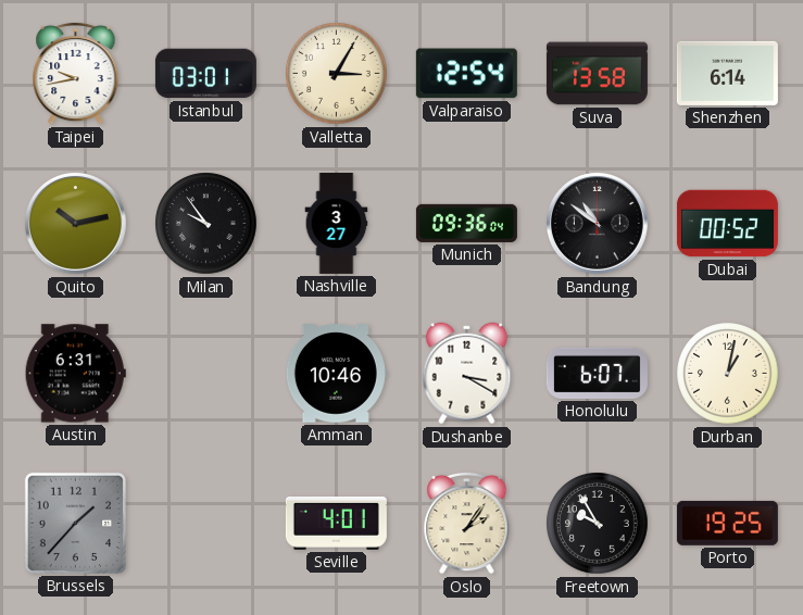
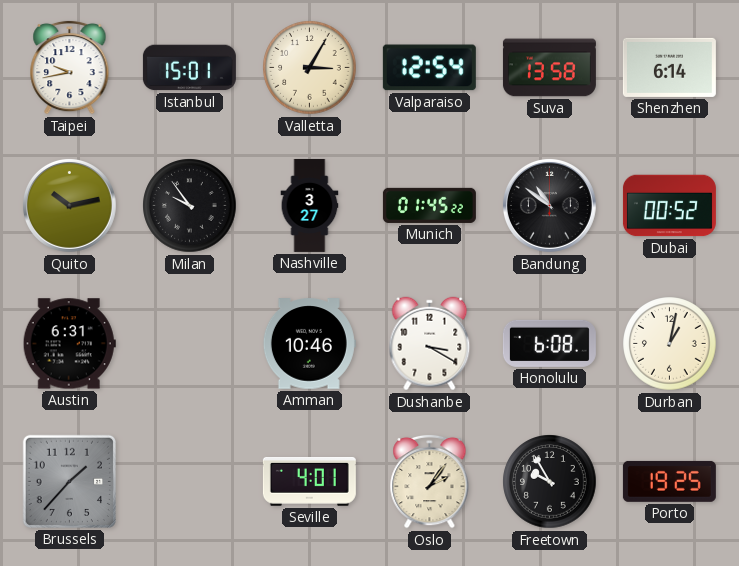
Istanbul: 03:01 -> 15:01 (189, 68)
Munich: 09:36 -> 01:45 (429, 205)
Honolulu: 6:07 -> 6:08 (549, 343)
